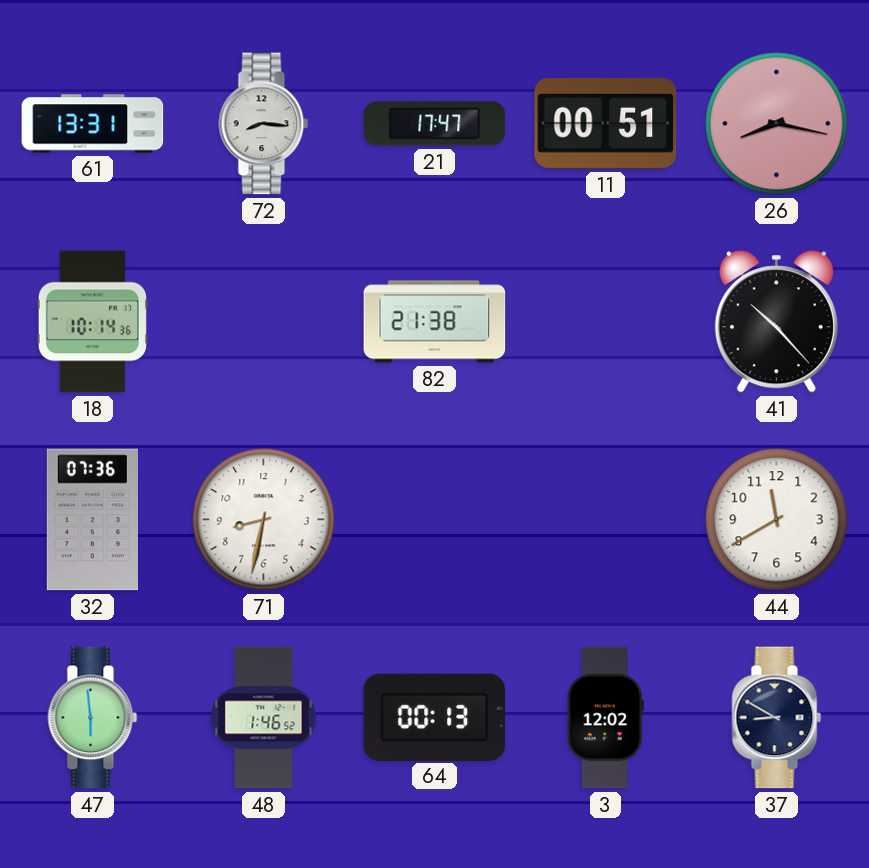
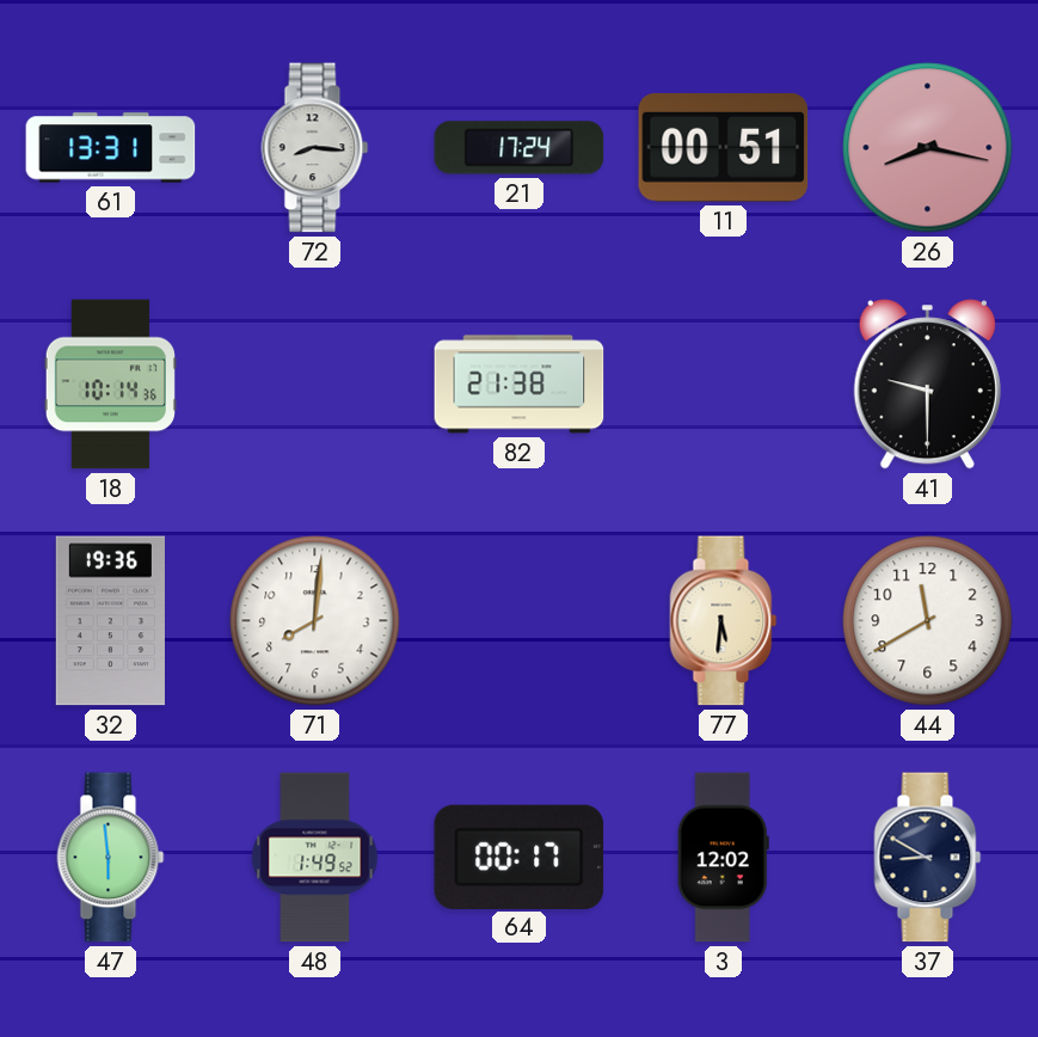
21: 17:47 -> 17:24 (520, 148)
41: 10:23 -> 9:30 (927, 385)
32: 07:36 -> 19:36 (110, 621)
71: 8:32 -> 8:01 (315, 621)
77: none -> 5:31 (724, 621)
48: 1:46 -> 1:49 (315, 858)
64: 00:13 -> 00:17 (520, 857)
